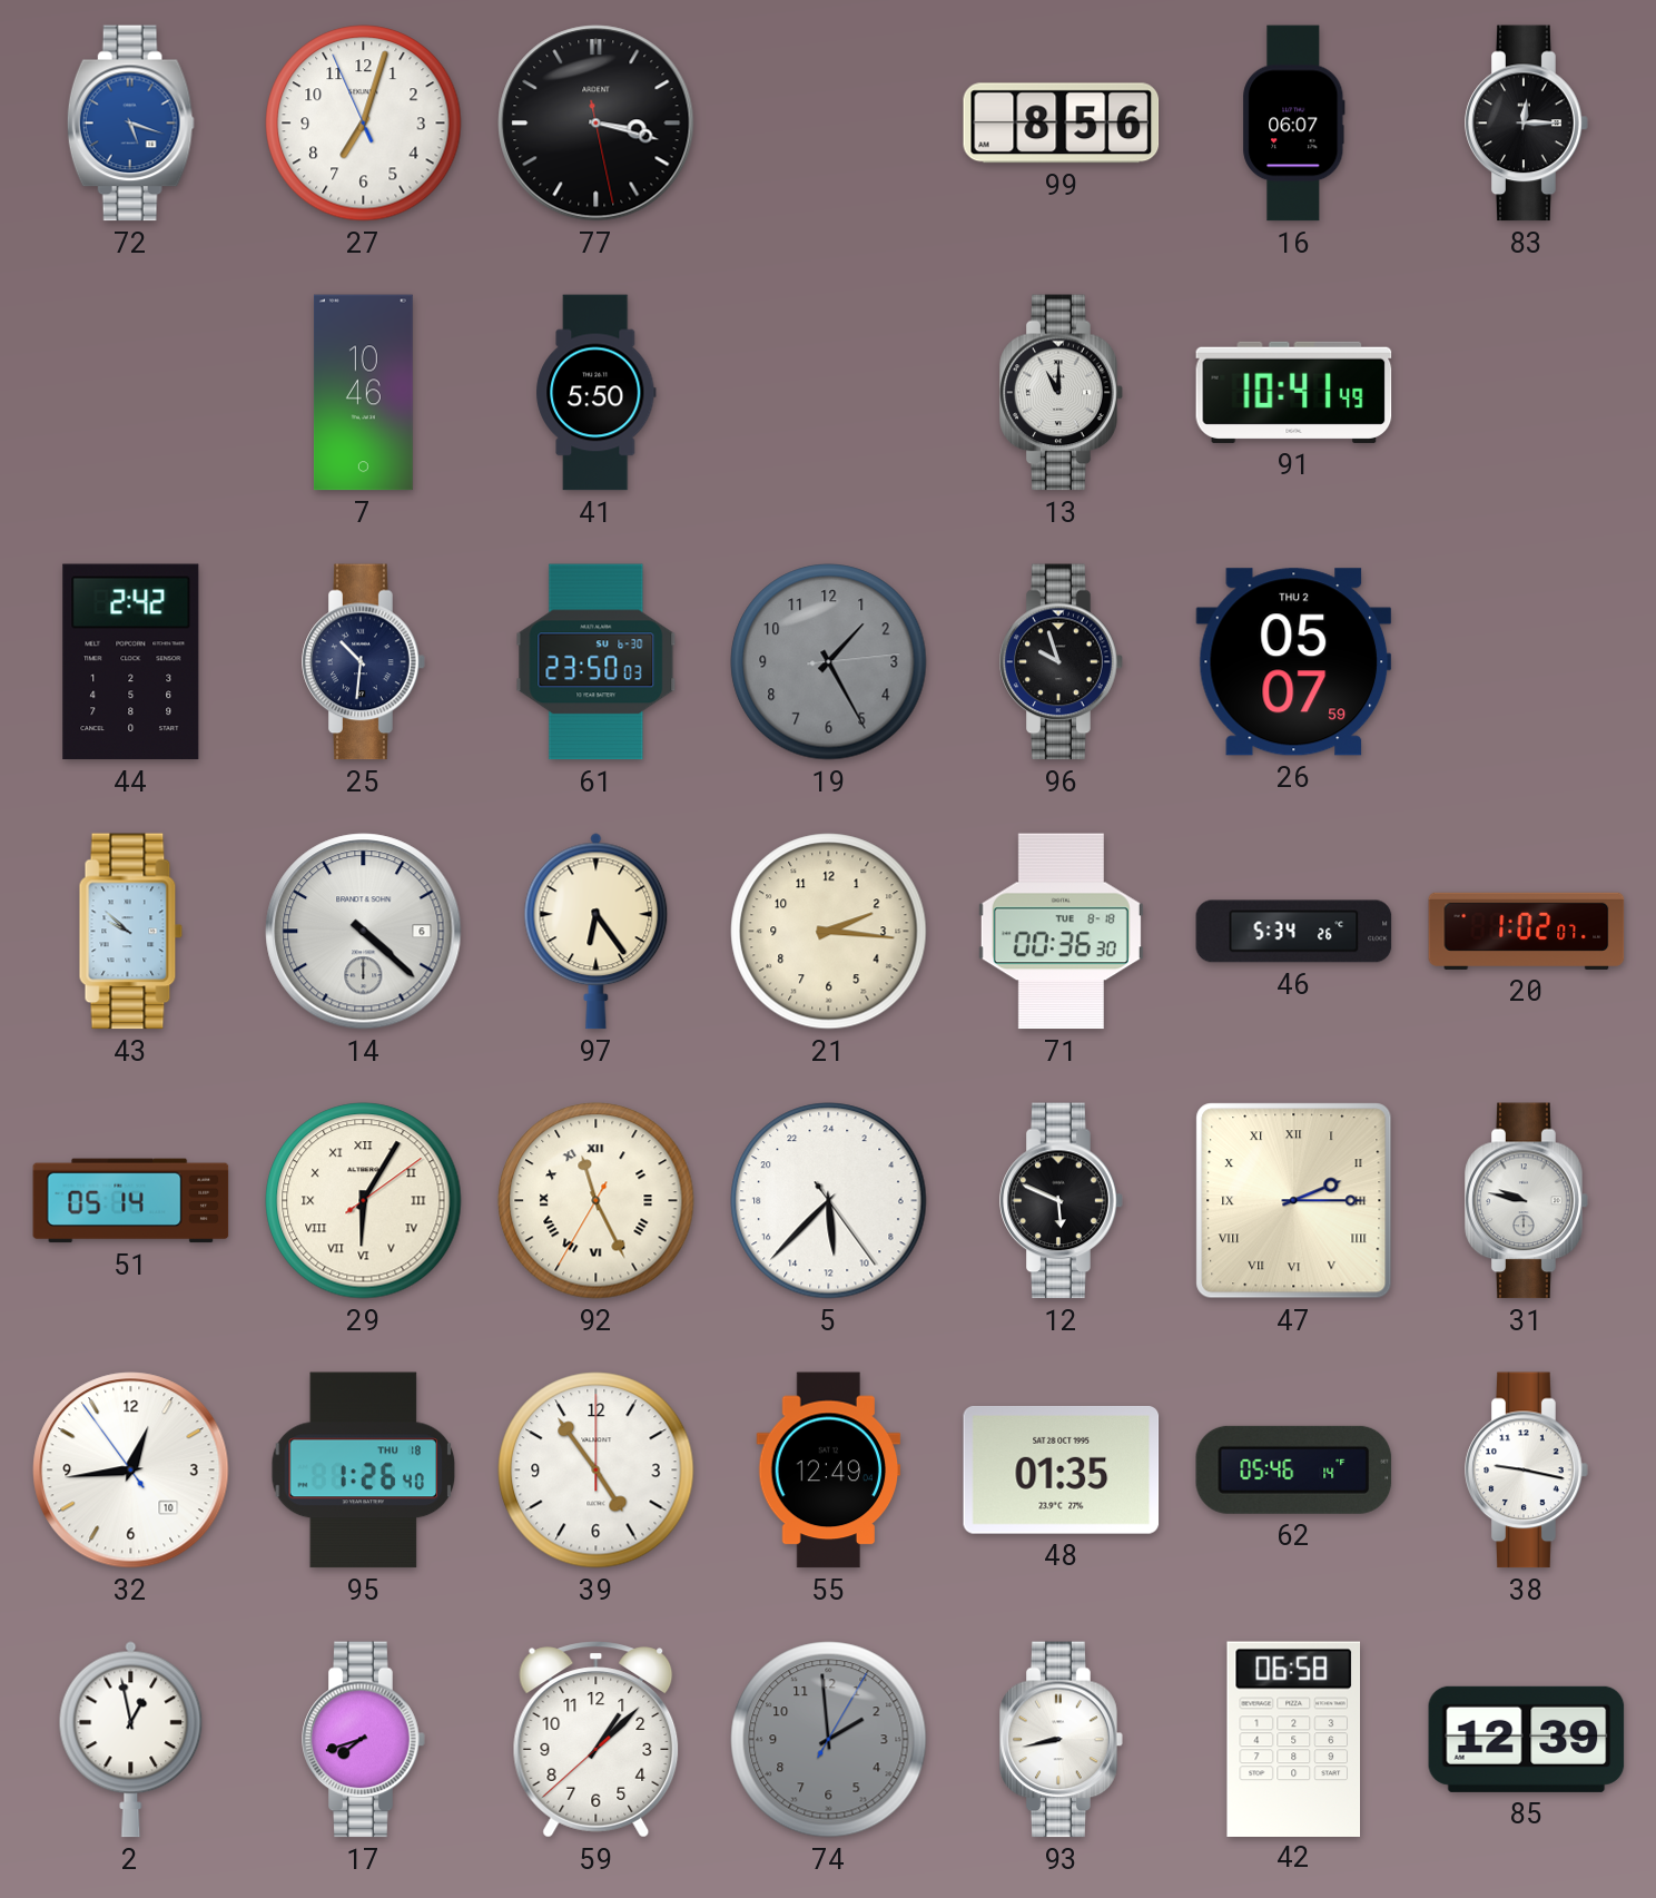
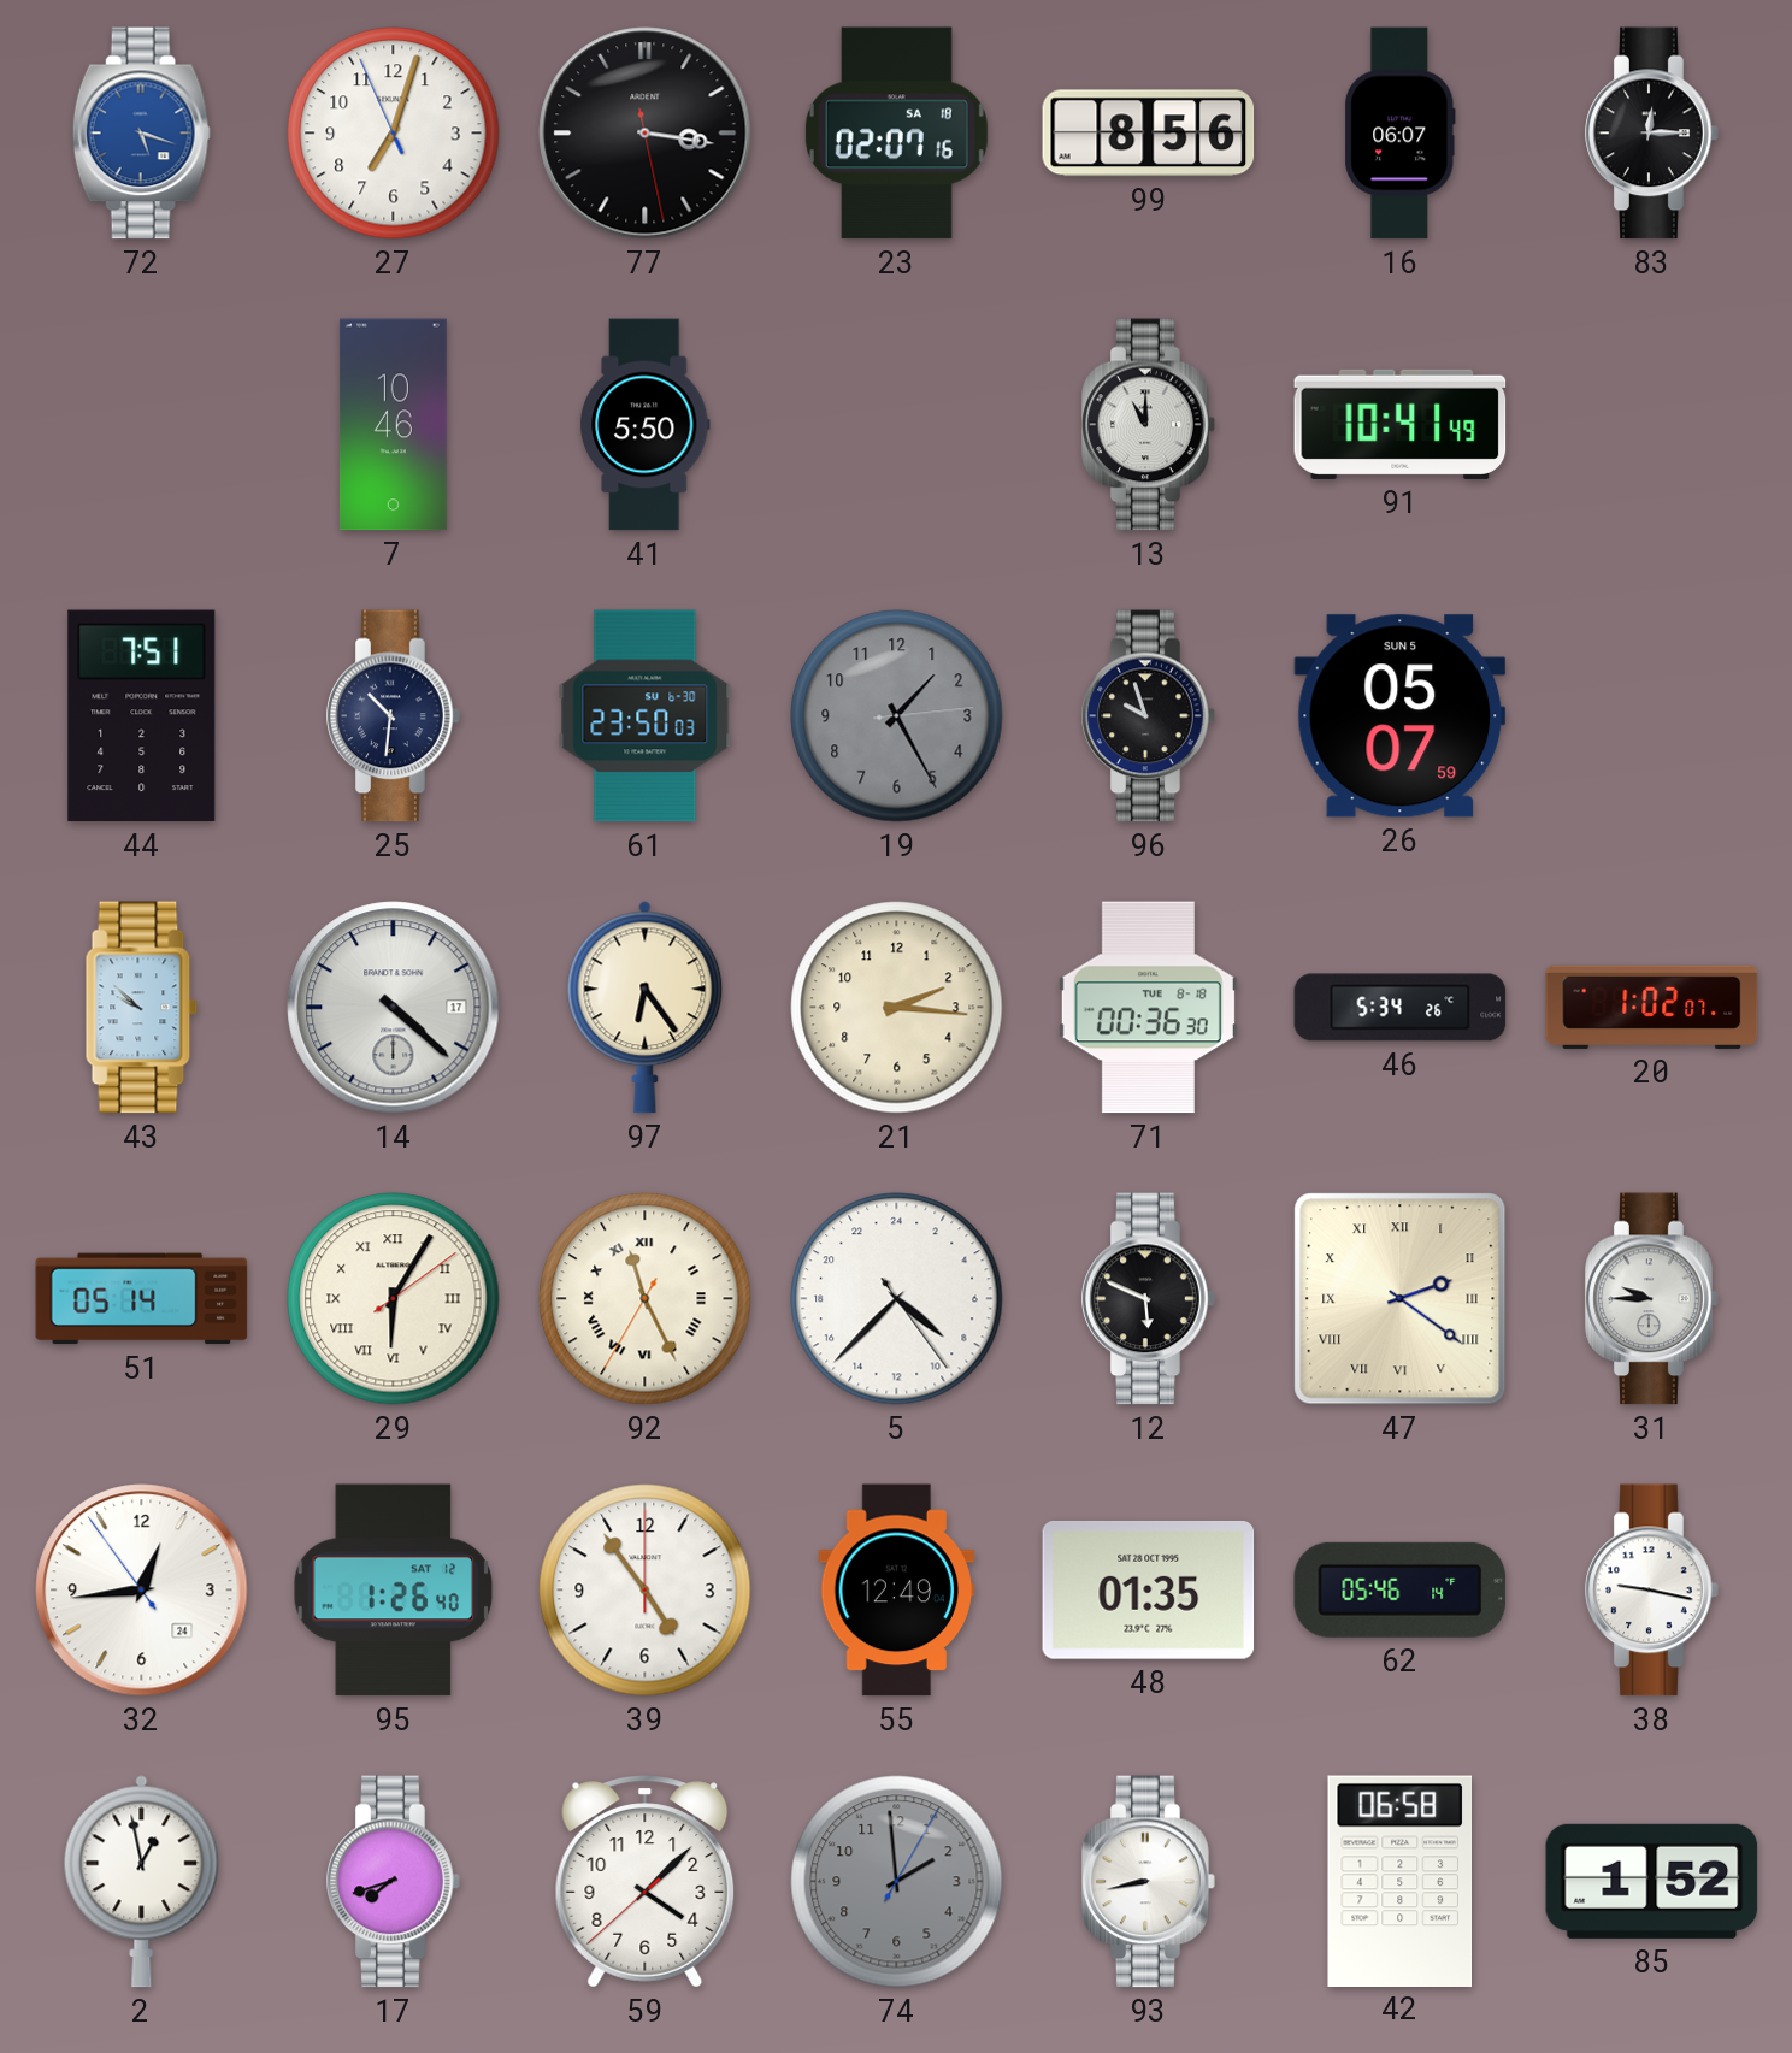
77: 3:17 -> 3:16 (646, 134)
23: none -> 02:07 (896, 134)
44: 2:42 -> 7:51 (142, 716)
26 date: THU 2 -> SUN 5 (1401, 716)
14 date: 6 -> 17 (394, 1008)
5: 11:37 -> 8:37 (897, 1299)
47: 2:15 -> 2:21 (1401, 1299)
31: 9:47 -> 9:45 (1652, 1299)
32 date: 10 -> 24 (142, 1591)
95 date: THU 18 -> SAT 12 (394, 1591)
59: 1:07 -> 4:07 (646, 1882)
85: 12:39 -> 1:52 (1652, 1881)
